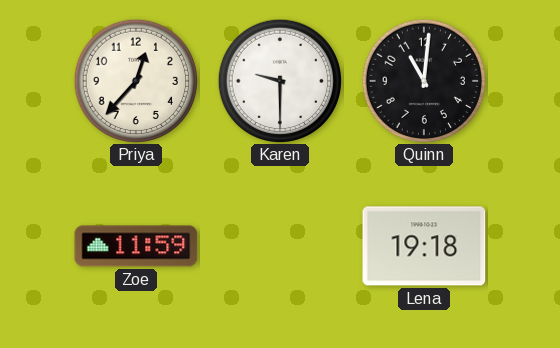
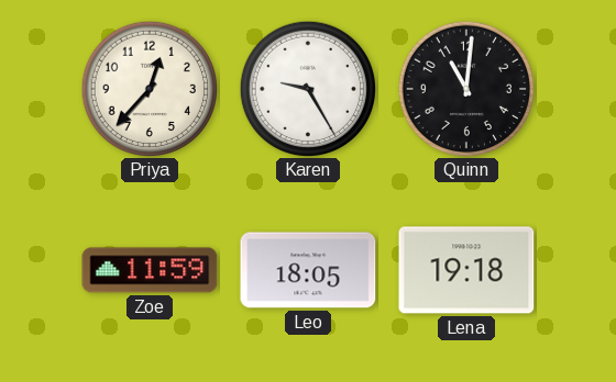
Karen: 9:30 -> 9:25 (307, 88)
Leo: none -> 18:05 (308, 270)
